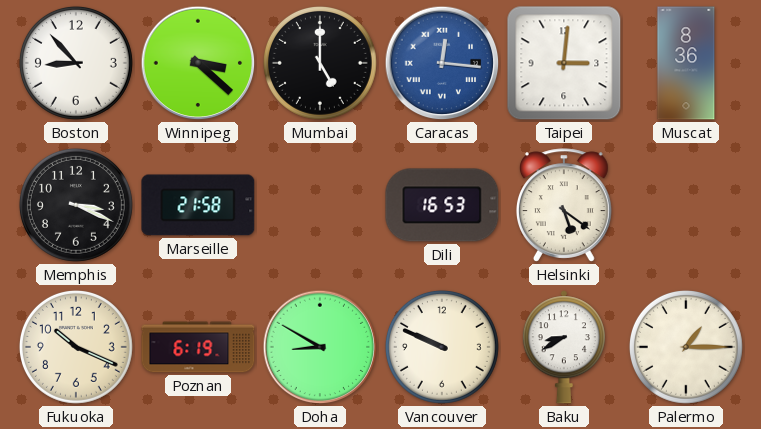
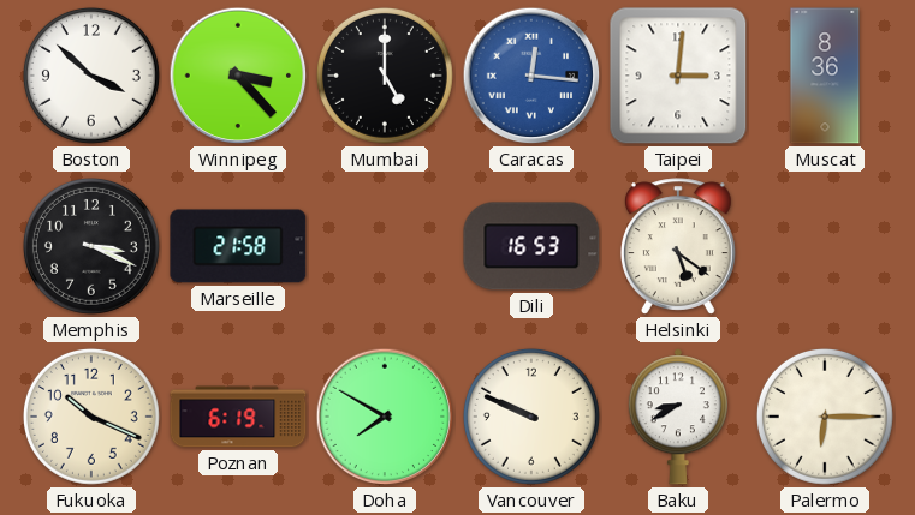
Boston: 8:53 -> 3:52 (91, 76)
Winnipeg: 3:22 -> 3:23 (238, 76)
Doha: 8:50 -> 7:50 (385, 417)
Palermo: 1:15 -> 6:15 (825, 417)
